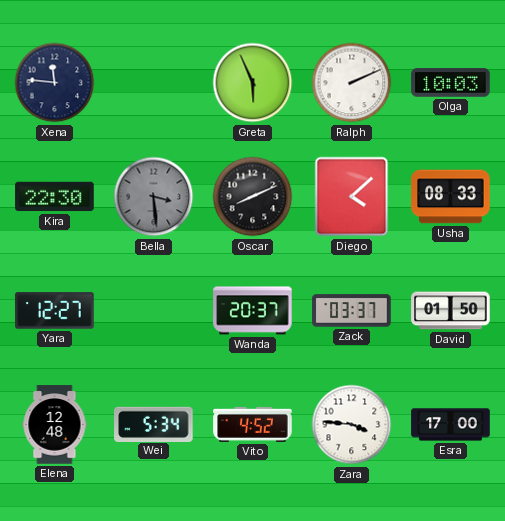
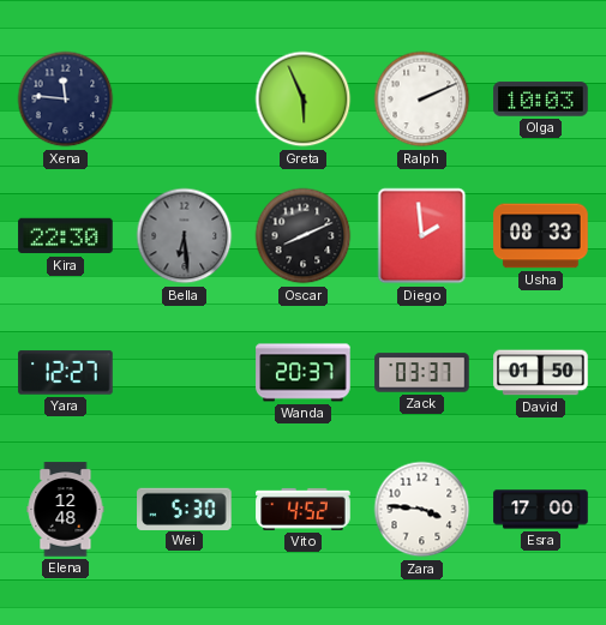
Bella: 3:29 -> 6:29 (185, 236)
Diego: 4:08 -> 1:59 (422, 236)
Wei: 5:34 -> 5:30 (185, 509)
